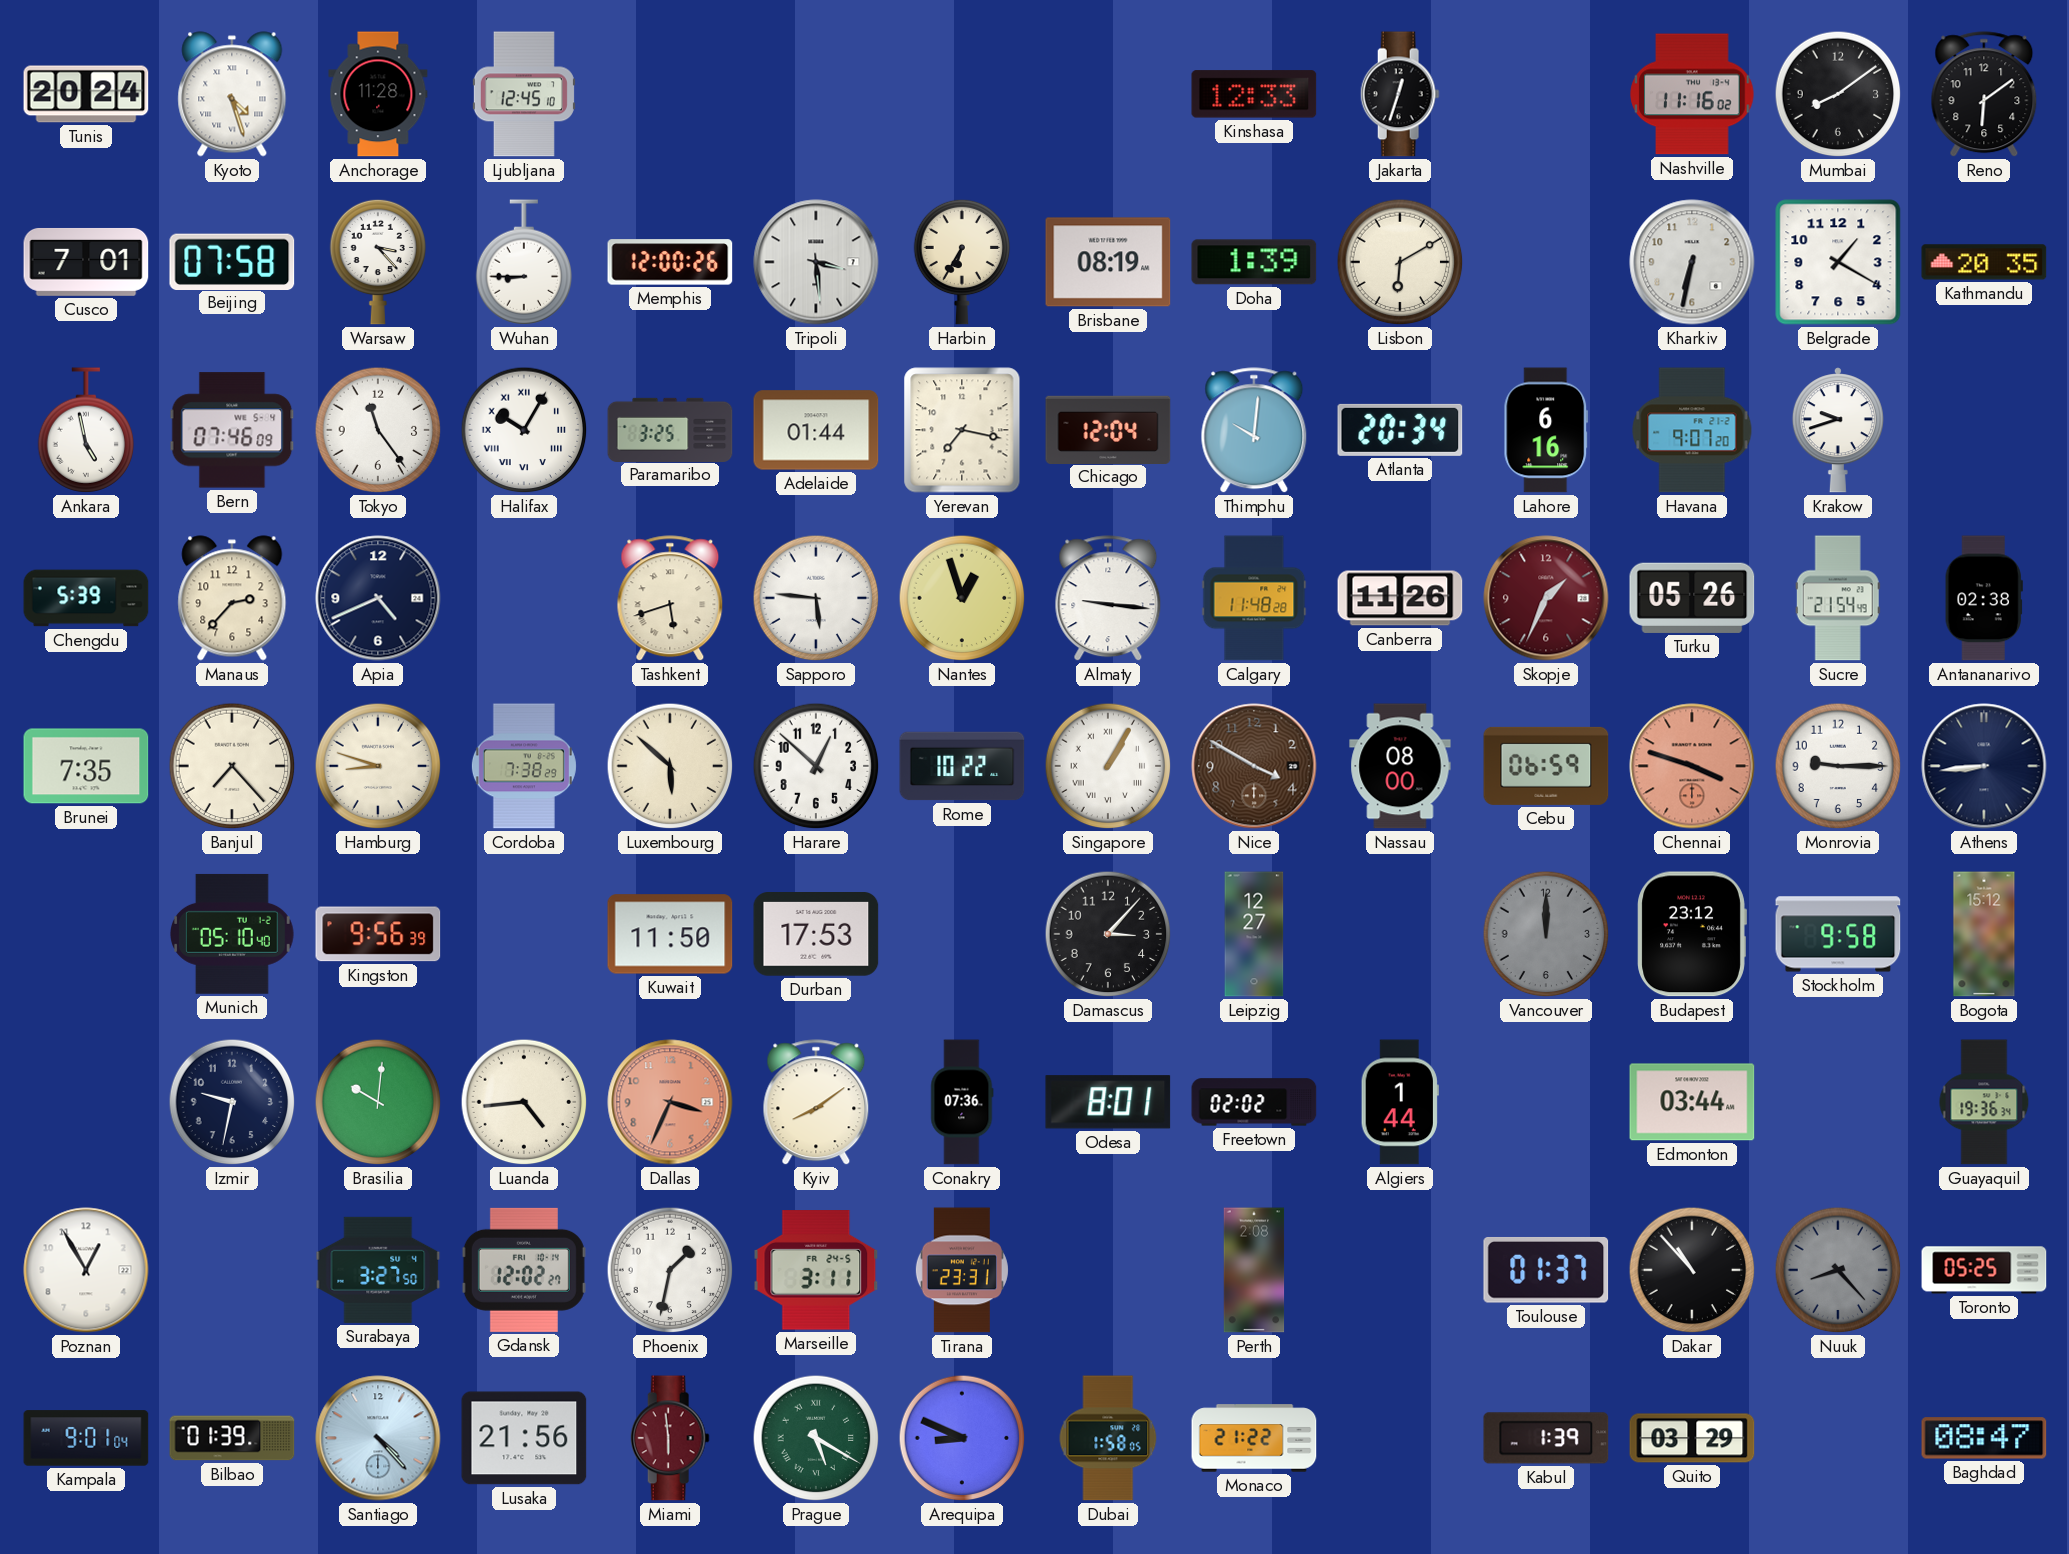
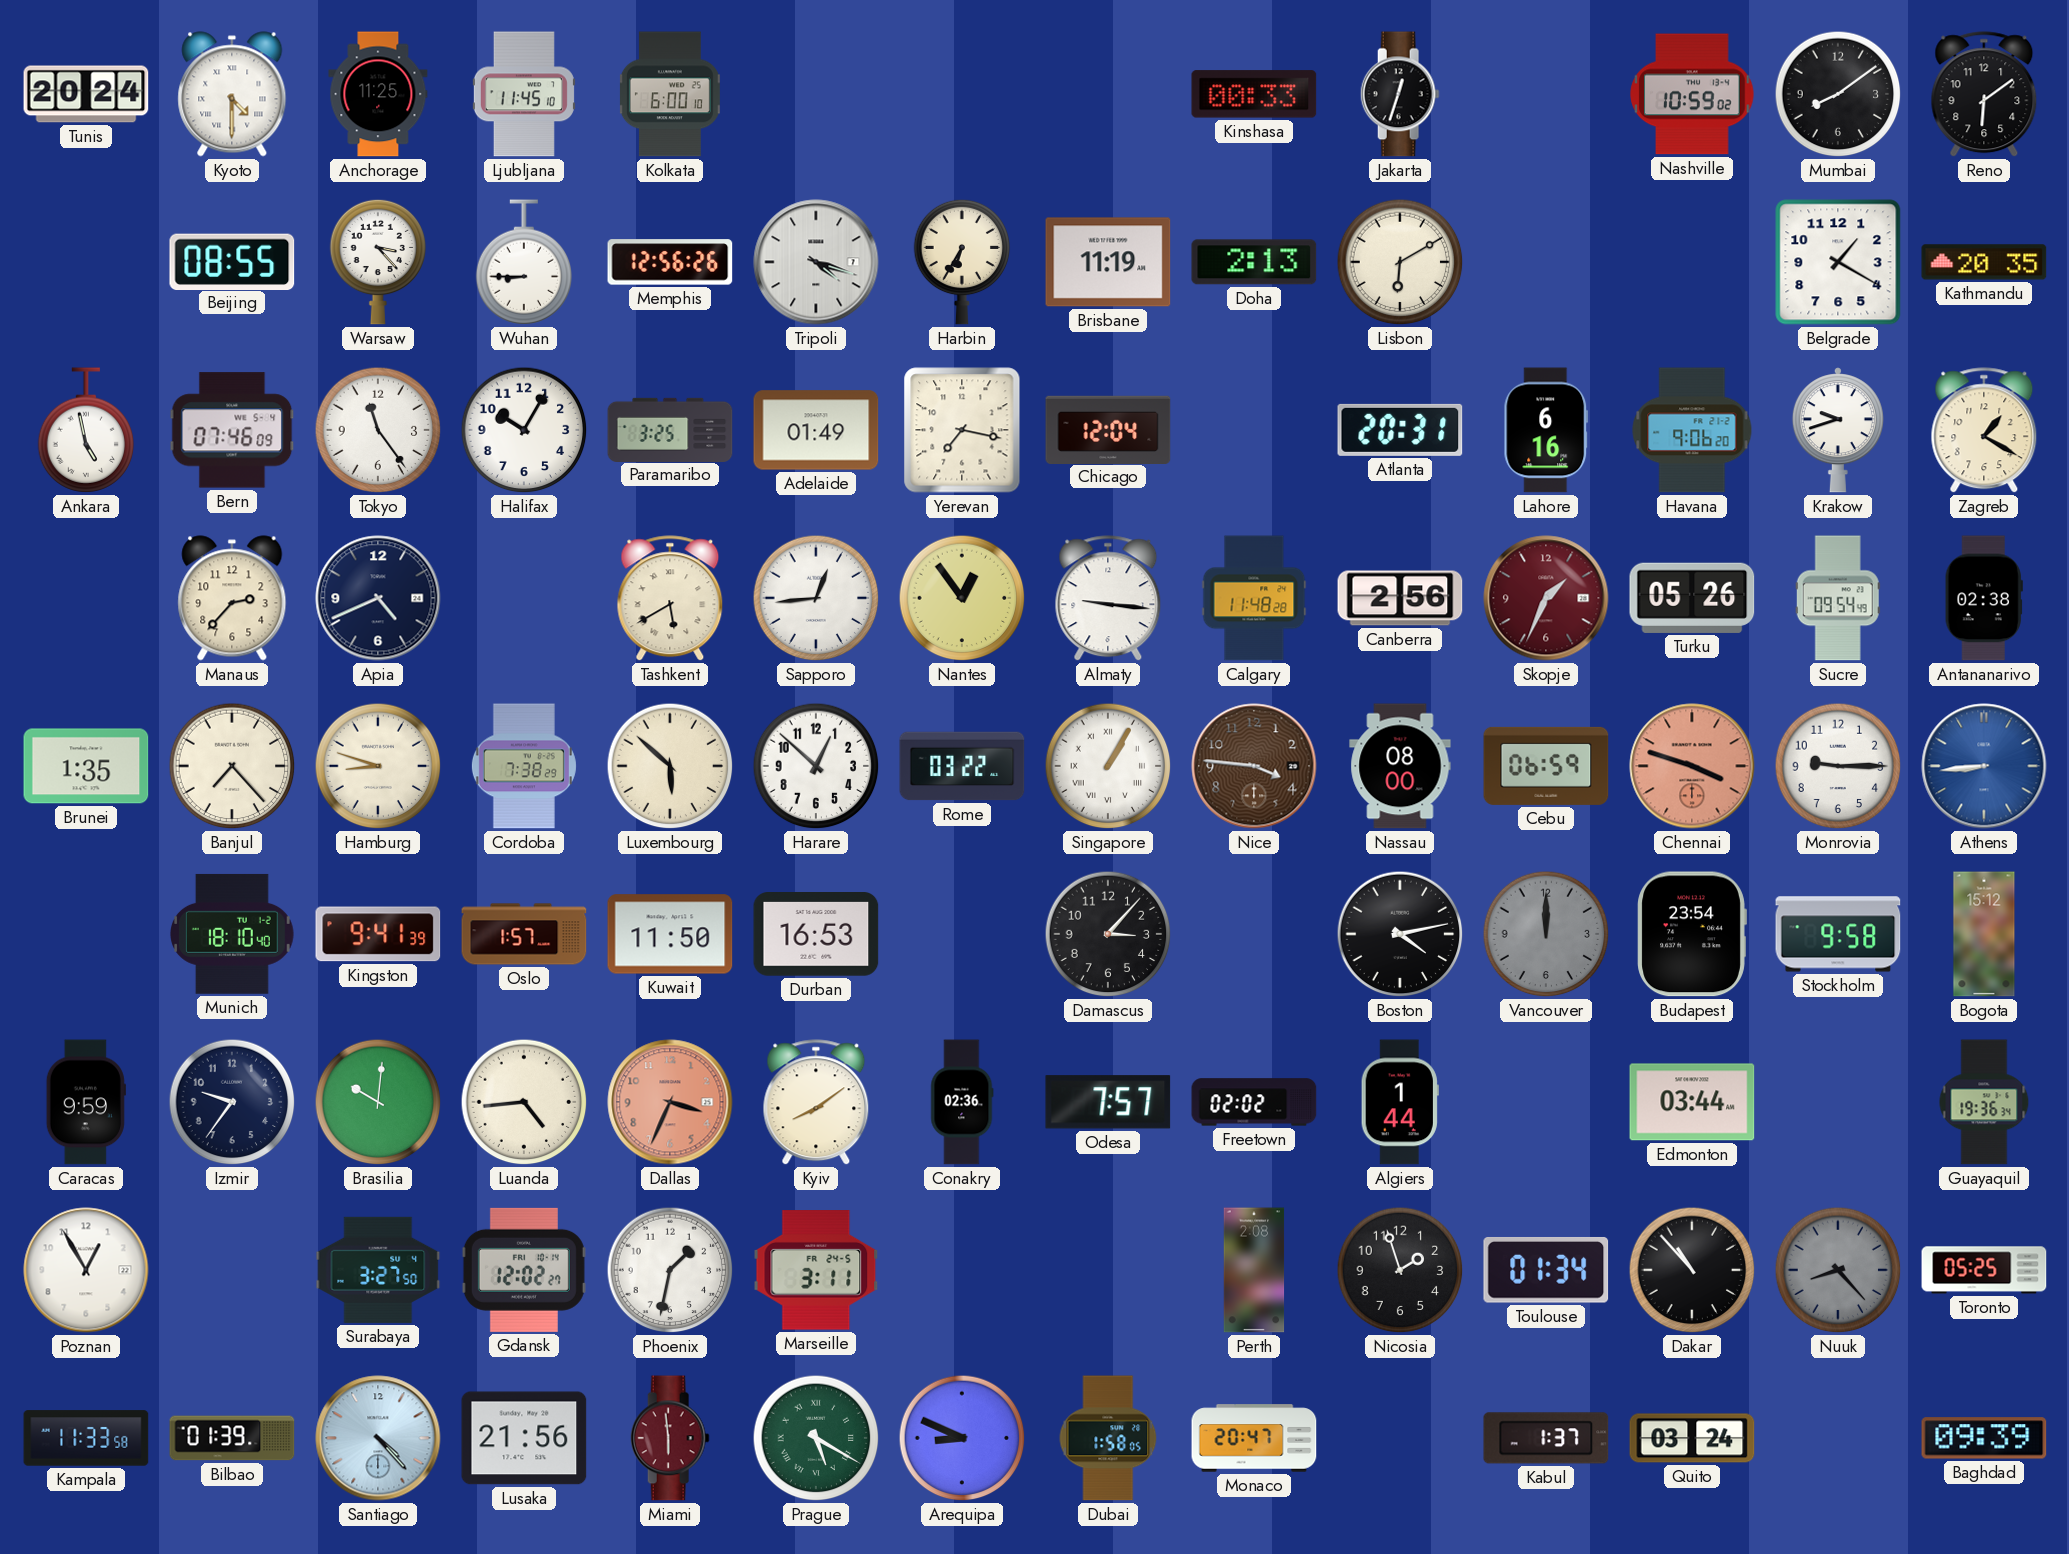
Kyoto: 4:27 -> 4:30 (232, 94)
Anchorage: 11:28 -> 11:25 (378, 94)
Ljubljana: 12:45 -> 11:45 (524, 94)
Kolkata: none -> 6:00 (670, 94)
Kinshasa: 12:33 -> 00:33 (1254, 94)
Nashville: 11:16 -> 10:59 (1692, 94)
Cusco: 7:01 -> none (86, 262)
Beijing: 07:58 -> 08:55 (232, 261)
Memphis: 12:00 -> 12:56 (670, 262)
Tripoli: 3:29 -> 4:18 (816, 262)
Brisbane: 08:19 -> 11:19 (1108, 262)
Doha: 1:39 -> 2:13 (1254, 262)
Kharkiv: 6:32 -> none (1692, 262)
Halifax numerals: Roman -> Arabic (524, 430)
Adelaide: 01:44 -> 01:49 (816, 430)
Thimphu: 10:01 -> none (1254, 431)
Atlanta: 20:34 -> 20:31 (1400, 430)
Havana: 9:07 -> 9:06 (1692, 430)
Zagreb: none -> 1:20 (1984, 431)
Chengdu: 5:39 -> none (86, 598)
Tashkent: 5:42 -> 5:40 (670, 599)
Sapporo: 5:46 -> 12:44 (816, 598)
Nantes: 12:57 -> 12:54 (962, 598)
Canberra: 11:26 -> 2:56 (1400, 598)
Sucre: 21:54 -> 09:54 (1838, 598)
Brunei: 7:35 -> 1:35 (86, 766)
Rome: 10:22 -> 03:22 (962, 766)
Nice: 3:50 -> 3:46 (1254, 766)
Athens dial: navy -> blue (1984, 766)
Munich: 05:10 -> 18:10 (233, 934)
Kingston: 9:56 -> 9:41 (378, 934)
Oslo: none -> 1:57 (524, 934)
Durban: 17:53 -> 16:53 (816, 935)
Leipzig: 12:27 -> none (1254, 934)
Boston: none -> 4:13 (1400, 934)
Budapest: 23:12 -> 23:54 (1692, 934)
Caracas: none -> 9:59 (86, 1102)
Izmir: 9:32 -> 9:36 (232, 1102)
Conakry: 07:36 -> 02:36 (962, 1102)
Odesa: 8:01 -> 7:57 (1108, 1102)
Tirana: 23:31 -> none (962, 1270)
Nicosia: none -> 1:57 (1400, 1270)
Toulouse: 01:37 -> 01:34 (1546, 1270)
Kampala: 9:01 -> 11:33 (86, 1438)
Monaco: 21:22 -> 20:47 (1254, 1438)
Kabul: 1:39 -> 1:37 (1546, 1438)
Quito: 03:29 -> 03:24 (1692, 1438)
Baghdad: 08:47 -> 09:39 (1984, 1438)
